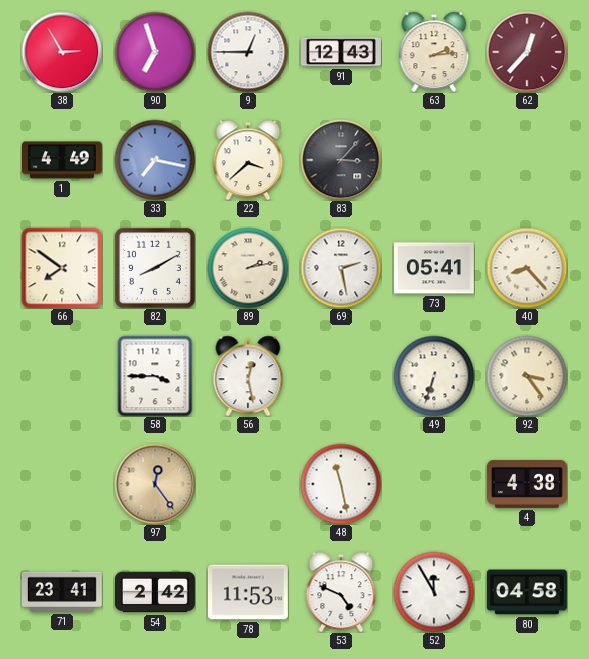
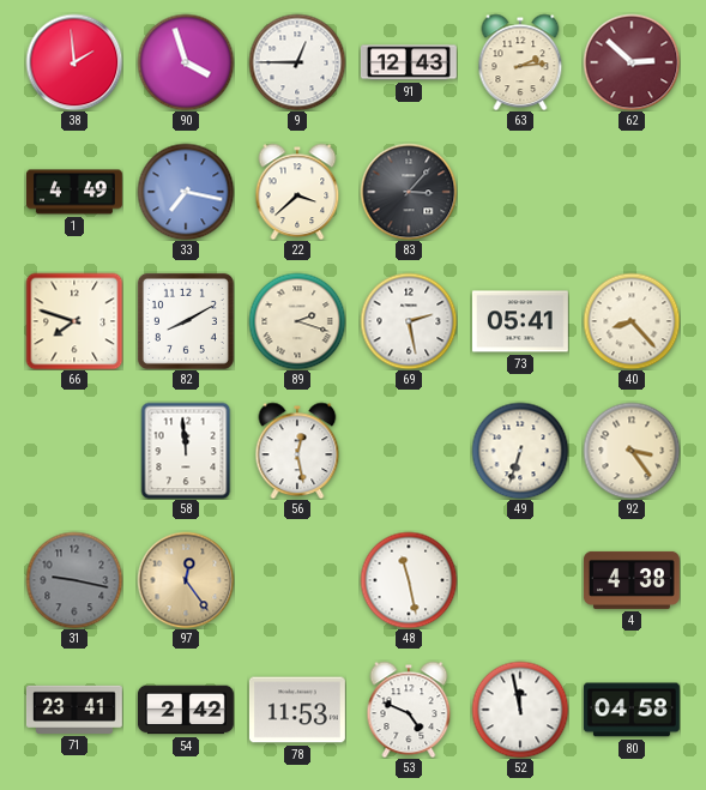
38: 2:55 -> 1:59 (74, 62)
90: 6:57 -> 3:57 (186, 62)
62: 12:37 -> 2:52 (632, 62)
66: 7:51 -> 7:48 (74, 321)
89: 2:13 -> 2:18 (297, 321)
58: 3:45 -> 11:59 (186, 451)
31: none -> 9:17 (74, 580)
52: 11:55 -> 11:58 (520, 710)
